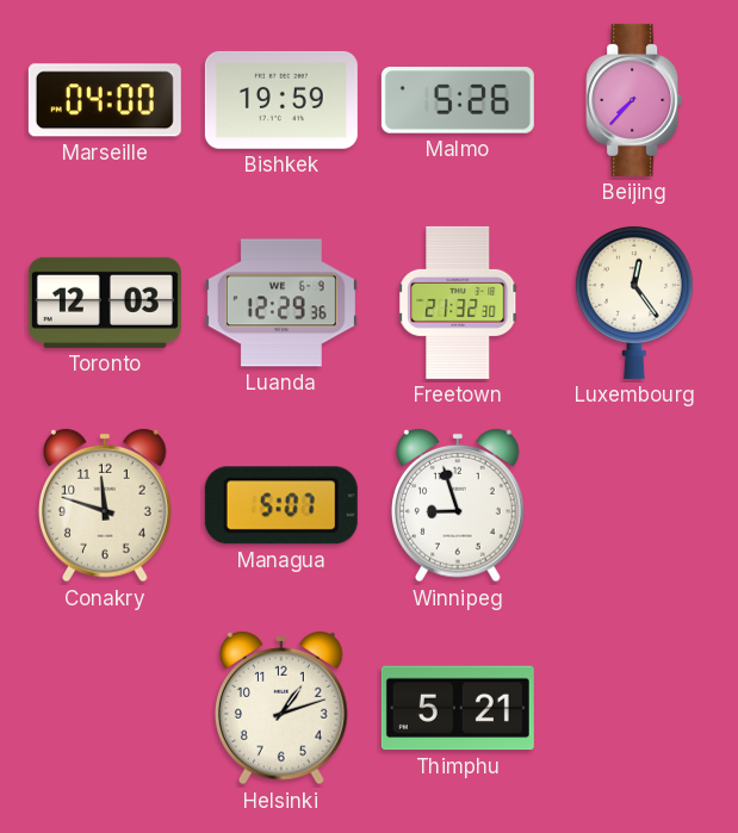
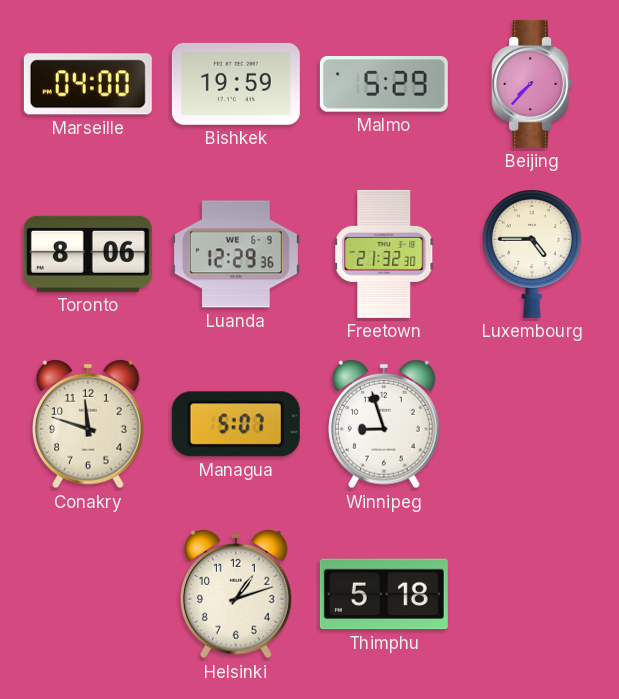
Malmo: 5:26 -> 5:29 (384, 84)
Toronto: 12:03 -> 8:06 (88, 254)
Luxembourg: 12:24 -> 4:45 (532, 253)
Thimphu: 5:21 -> 5:18 (384, 594)
